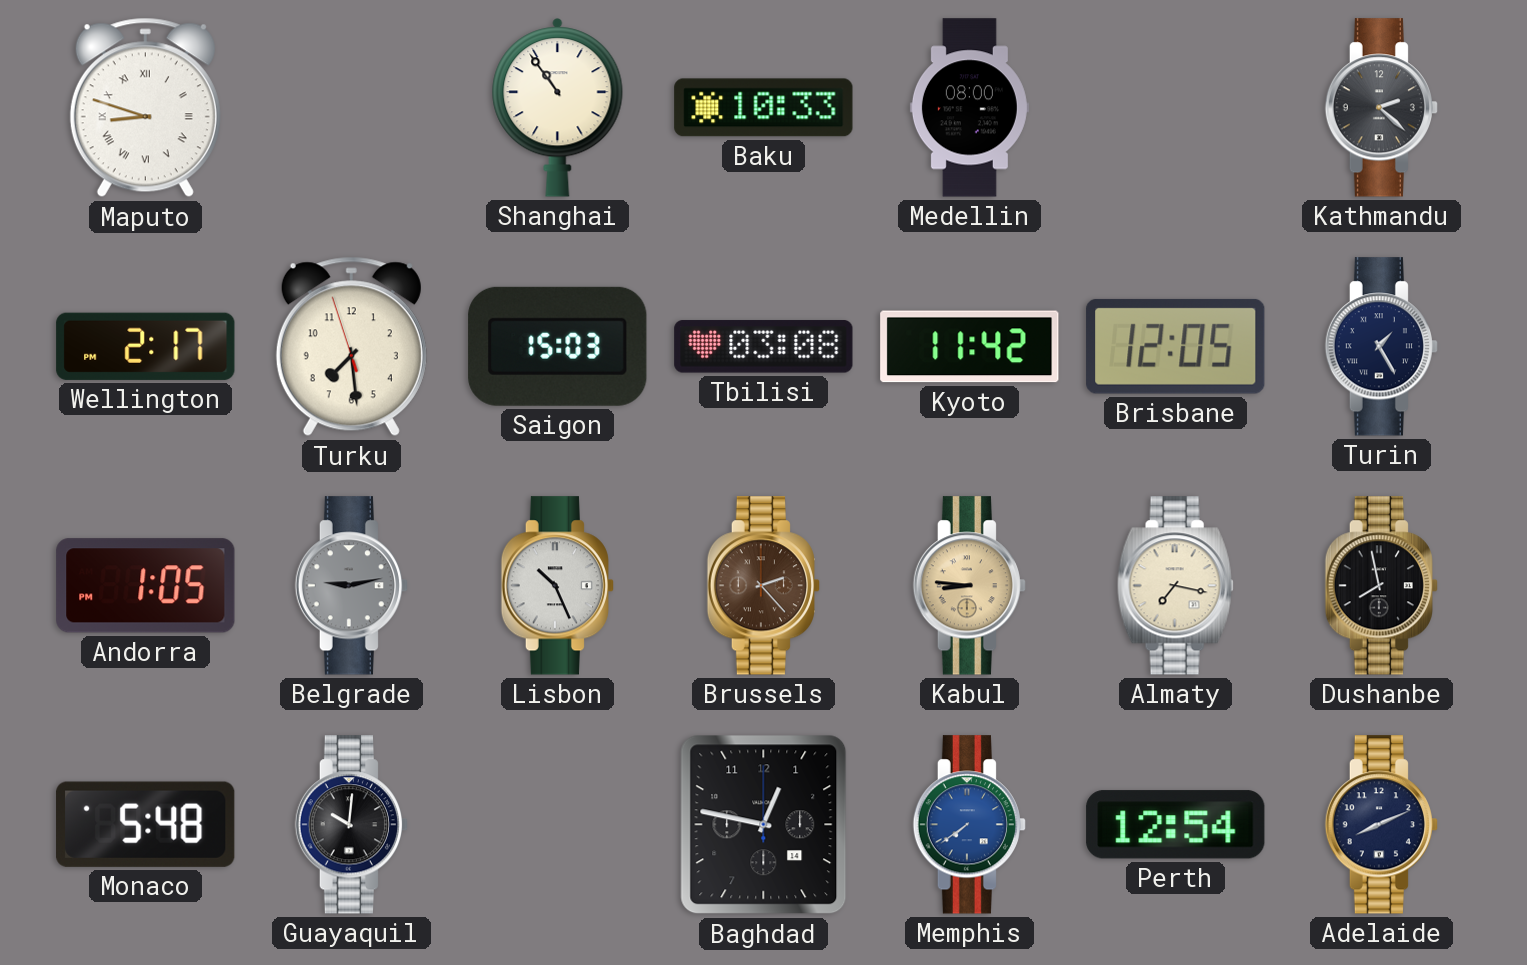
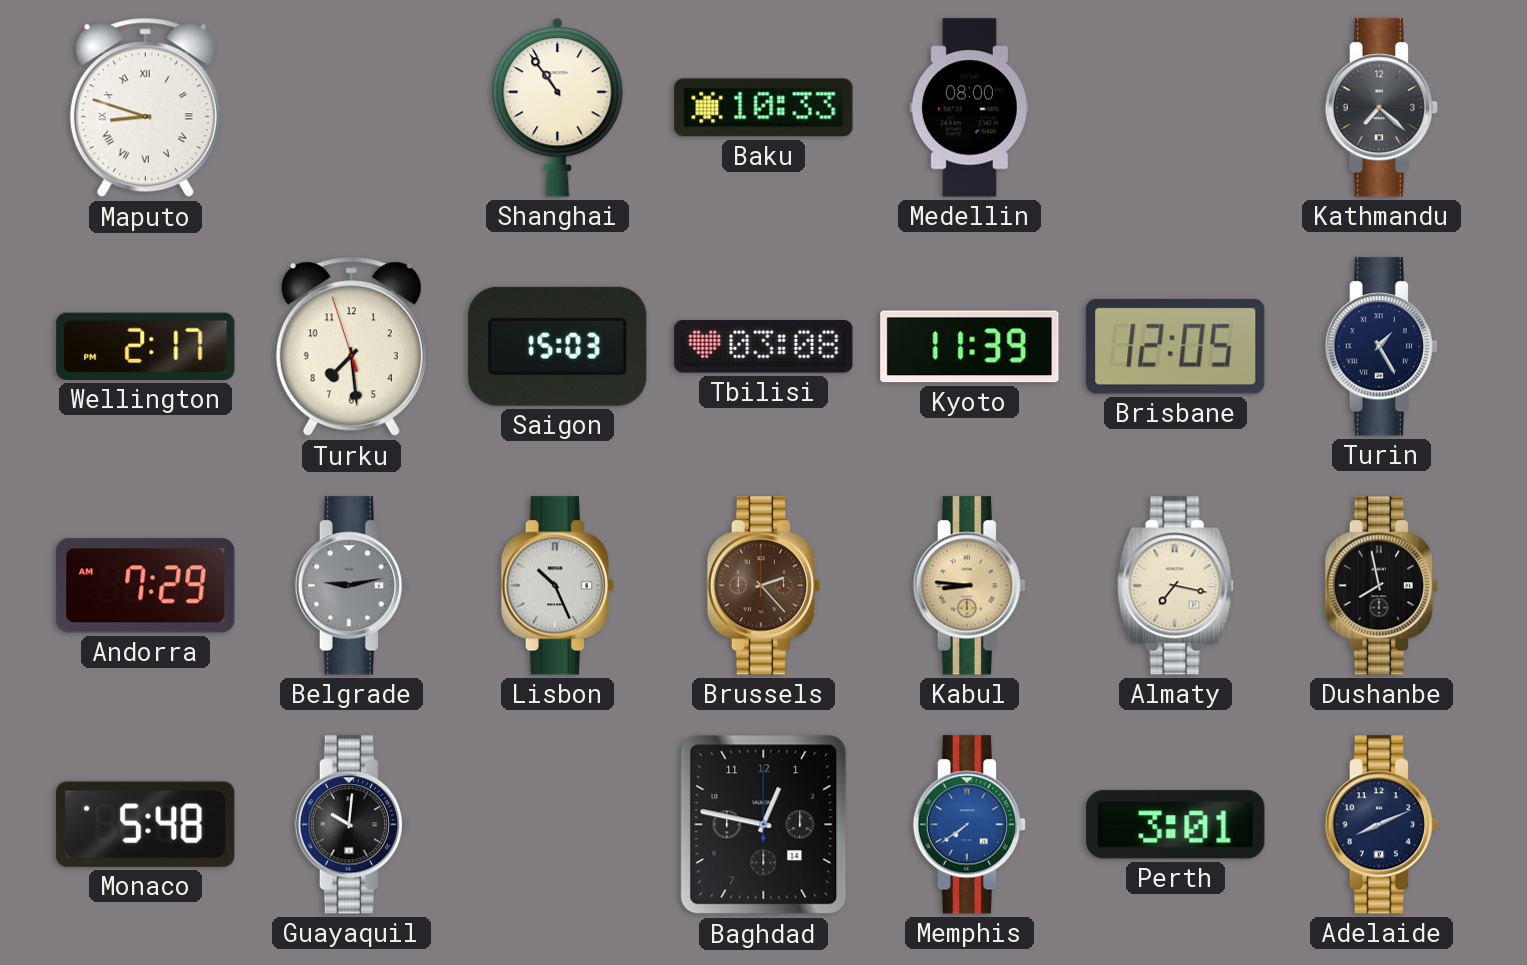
Kathmandu: 2:22 -> 7:22 (1381, 108)
Kyoto: 11:42 -> 11:39 (970, 347)
Andorra: 1:05 -> 7:29 (146, 586)
Perth: 12:54 -> 3:01 (1176, 825)
